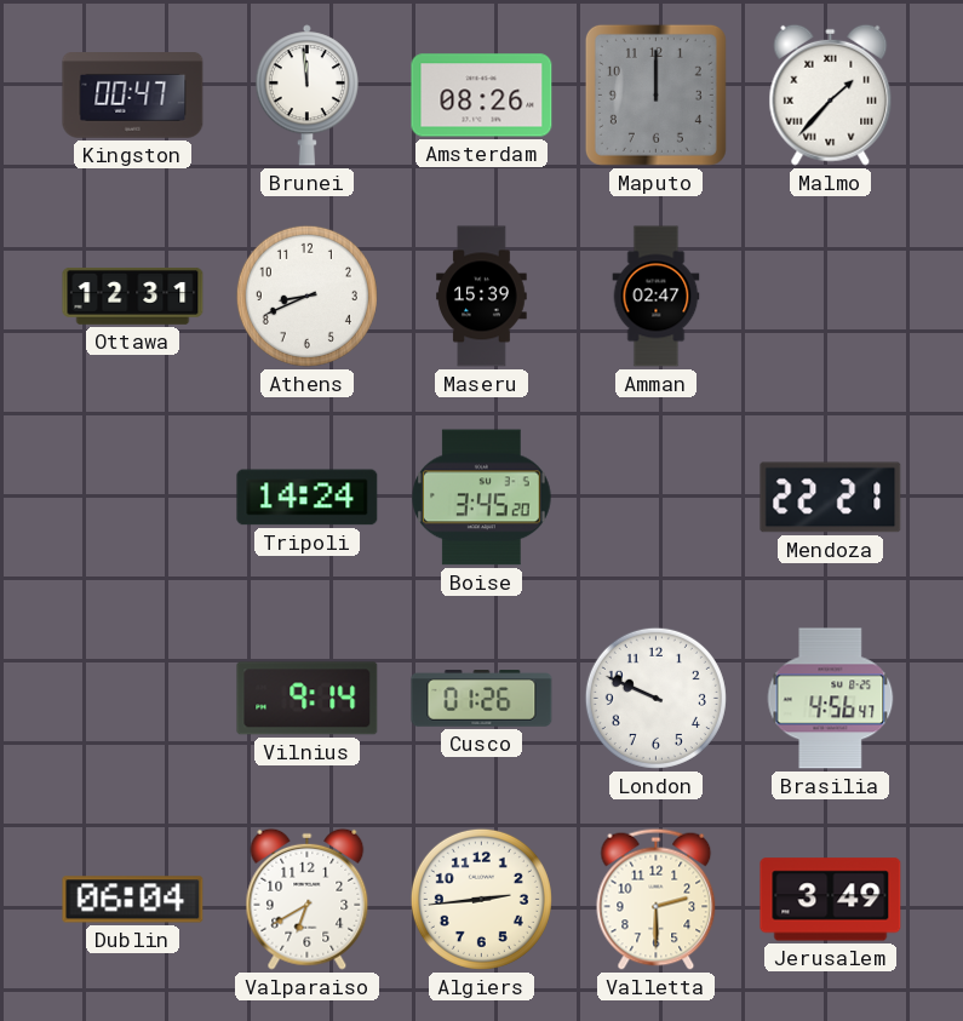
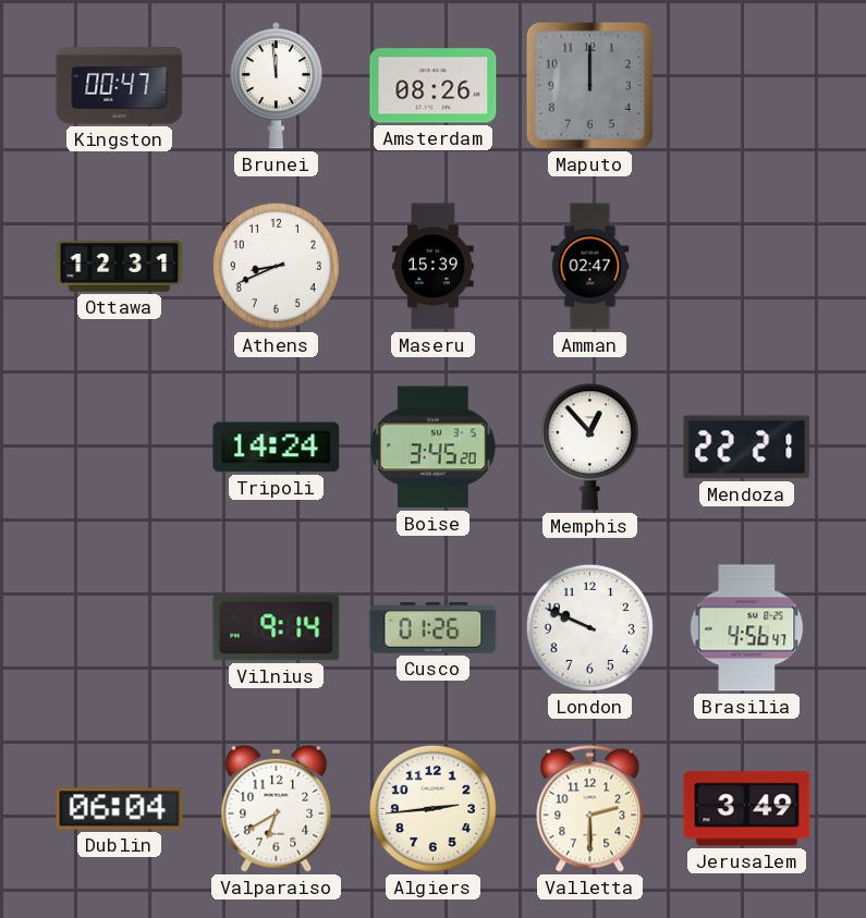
Malmo: 1:37 -> none (831, 94)
Memphis: none -> 12:53 (589, 448)
